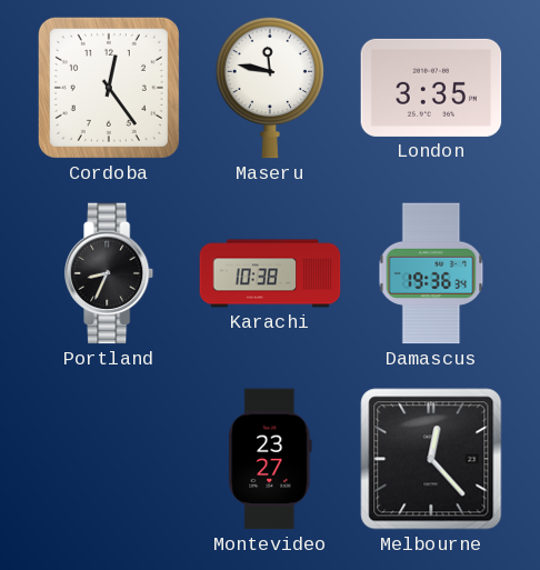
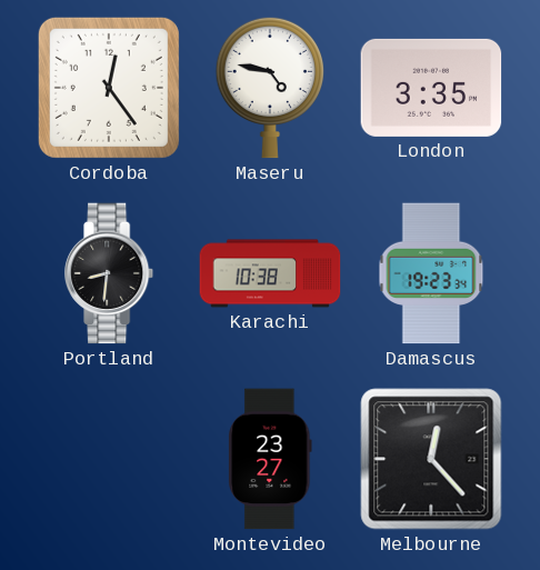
Maseru: 11:47 -> 4:47 (270, 88)
Portland: 8:34 -> 8:31 (110, 273)
Damascus: 19:36 -> 19:23 (431, 273)
